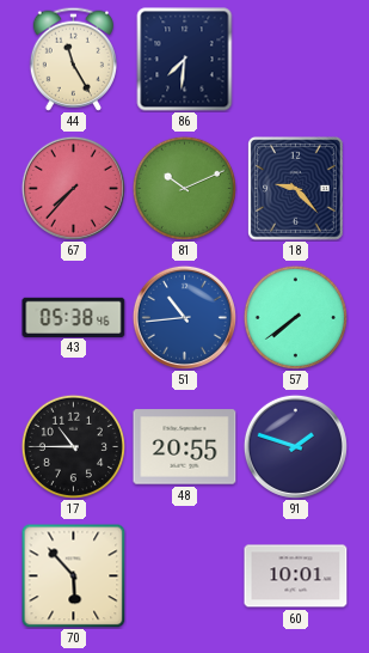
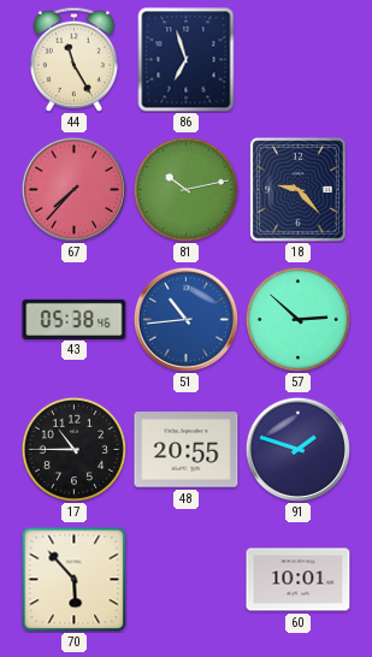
86: 7:31 -> 6:57 (187, 60)
81: 10:11 -> 10:13 (185, 189)
57: 7:39 -> 2:52 (297, 319)
